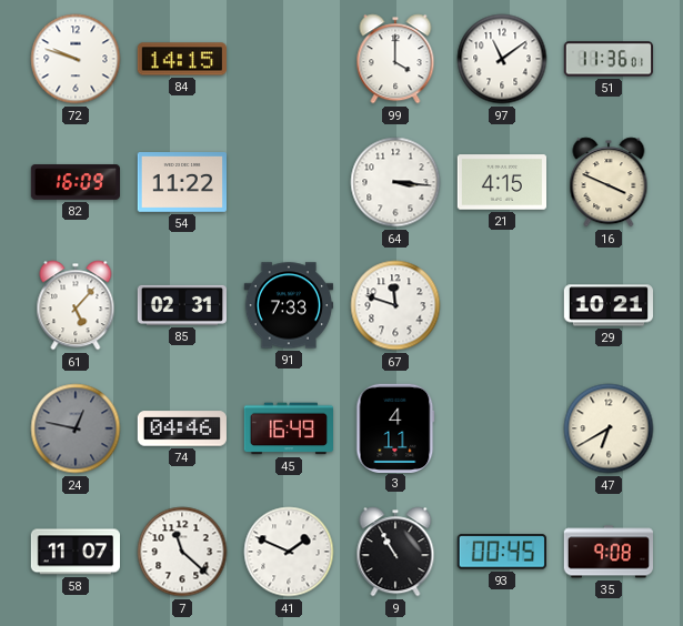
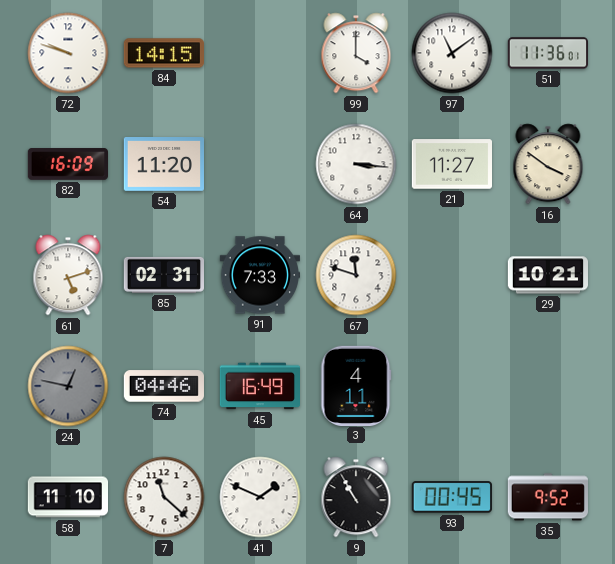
54: 11:22 -> 11:20 (163, 165)
21: 4:15 -> 11:27 (451, 164)
16: 3:49 -> 3:51 (548, 164)
61: 5:07 -> 5:12 (68, 275)
47: 6:40 -> none (609, 428)
58: 11:07 -> 11:10 (67, 497)
35: 9:08 -> 9:52 (547, 497)
